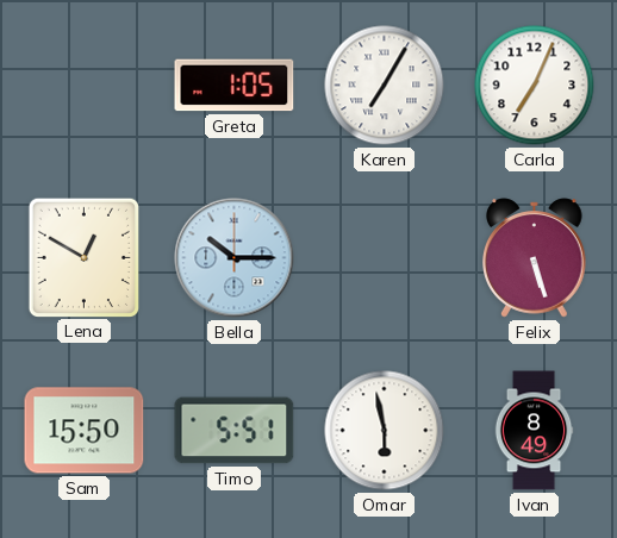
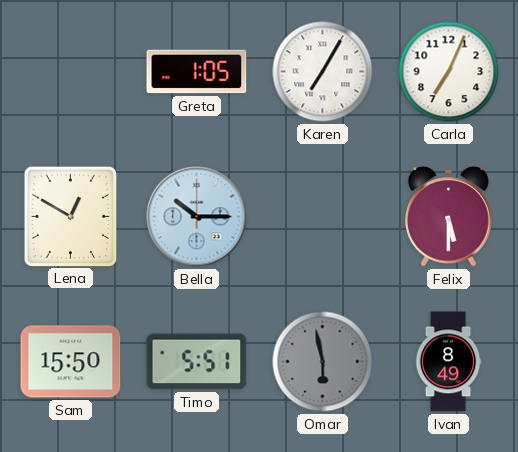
Felix: 5:27 -> 5:30 (449, 217)
Omar dial: white -> grey (323, 362)
